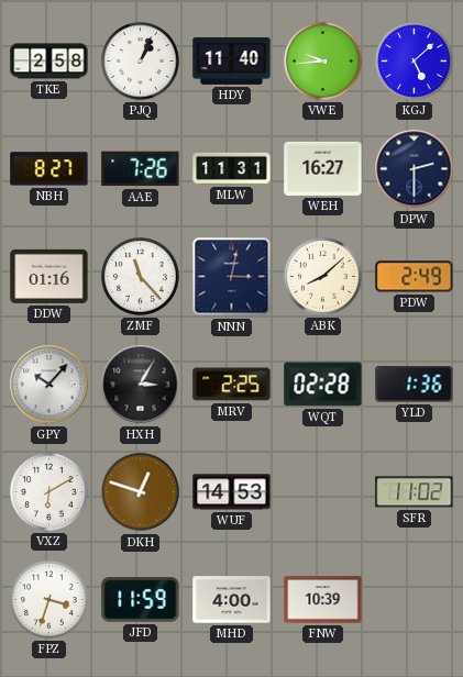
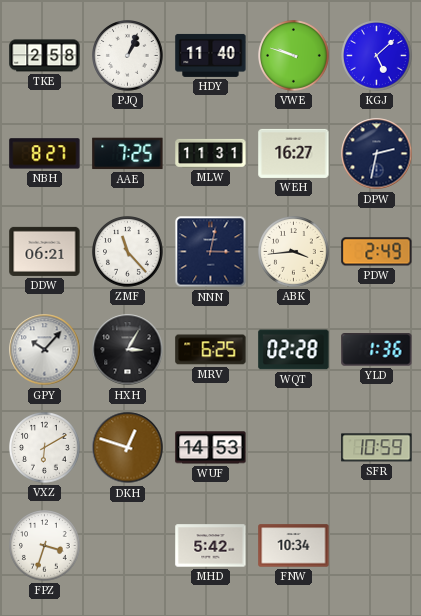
VWE: 9:44 -> 9:48 (294, 56)
AAE: 7:26 -> 7:25 (128, 154)
DPW: 2:30 -> 2:32 (377, 154)
DDW: 01:16 -> 06:21 (45, 251)
ABK: 8:08 -> 3:44 (294, 252)
MRV: 2:25 -> 6:25 (211, 350)
SFR: 11:02 -> 10:59 (377, 448)
JFD: 11:59 -> none (141, 600)
MHD: 4:00 -> 5:42 (211, 546)
FNW: 10:39 -> 10:34 (294, 546)
